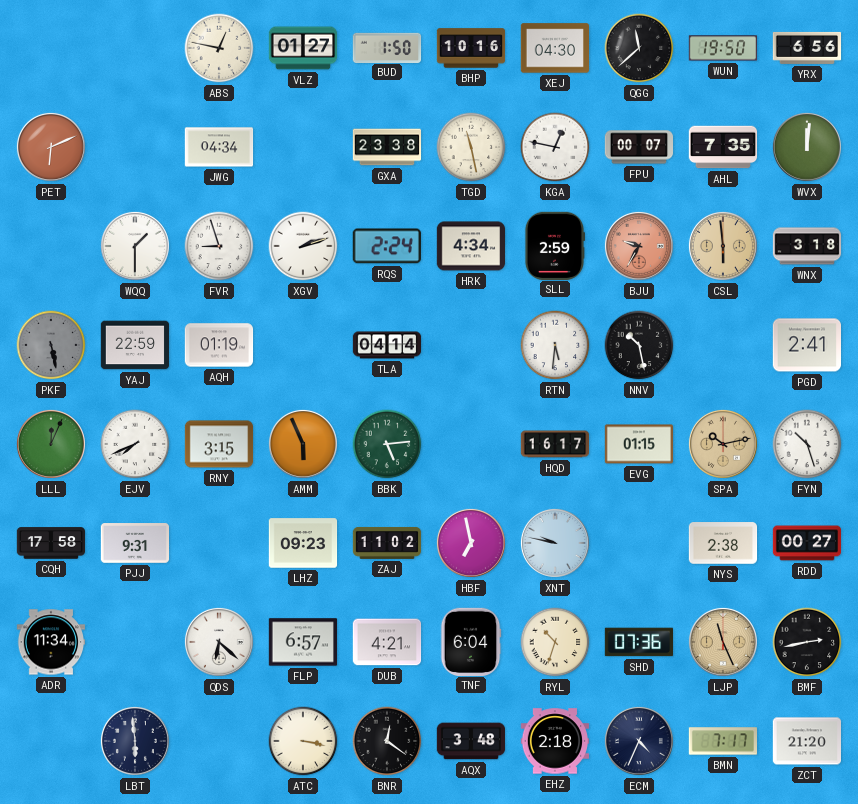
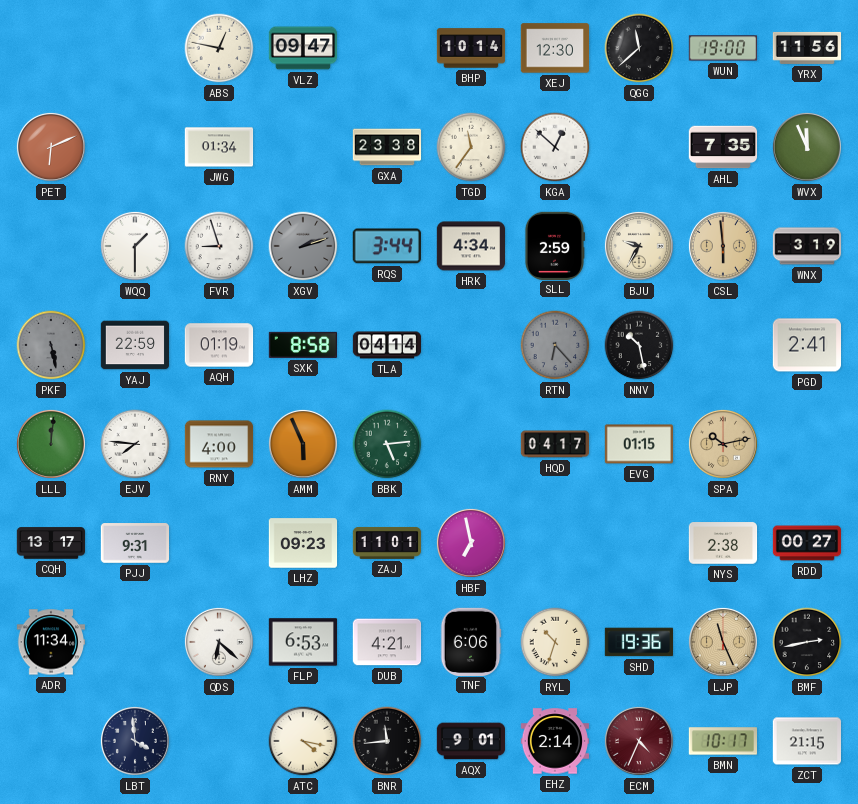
VLZ: 01:27 -> 09:47 (303, 48)
BUD: 1:50 -> none (387, 47)
BHP: 10:16 -> 10:14 (471, 48)
XEJ: 04:30 -> 12:30 (555, 48)
WUN: 19:50 -> 19:00 (723, 48)
YRX: 6:56 -> 11:56 (807, 48)
JWG: 04:34 -> 01:34 (219, 147)
TGD: 11:28 -> 11:36 (471, 147)
KGA: 12:47 -> 12:52 (555, 147)
FPU: 00:07 -> none (639, 147)
WVX: 12:01 -> 11:56 (807, 147)
XGV dial: white -> grey (303, 246)
RQS: 2:24 -> 3:44 (387, 246)
BJU dial: salmon -> cream (639, 246)
WNX: 3:18 -> 3:19 (807, 246)
SXK: none -> 8:58 (302, 345)
RTN: 5:31 -> 6:23 (555, 345)
RTN dial: white -> grey (555, 345)
LLL: 12:04 -> 12:01 (51, 444)
EJV: 7:41 -> 7:46 (135, 444)
RNY: 3:15 -> 4:00 (219, 444)
HQD: 16:17 -> 04:17 (555, 444)
FYN: 10:27 -> none (807, 444)
CQH: 17:58 -> 13:17 (51, 543)
ZAJ: 11:02 -> 11:01 (387, 543)
XNT: 9:47 -> none (555, 543)
FLP: 6:57 -> 6:53 (303, 642)
TNF: 6:04 -> 6:06 (471, 641)
SHD: 07:36 -> 19:36 (638, 642)
LBT: 5:59 -> 3:59 (135, 741)
ATC: 3:17 -> 4:17 (303, 741)
BNR: 12:21 -> 11:44 (387, 741)
AQX: 3:48 -> 9:01 (471, 741)
EHZ: 2:18 -> 2:14 (555, 741)
ECM dial: navy -> burgundy (639, 741)
BMN: 7:17 -> 10:17 (723, 741)
ZCT: 21:20 -> 21:15 (807, 741)
